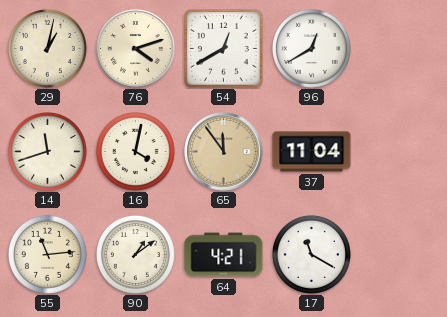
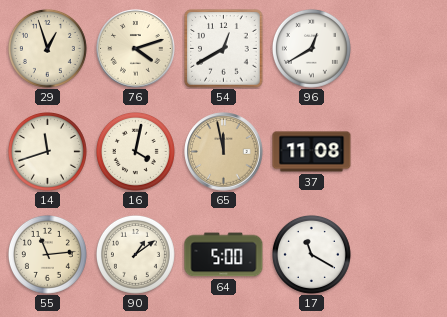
29: 1:02 -> 12:57 (47, 48)
65: 11:54 -> 11:58 (224, 152)
37: 11:04 -> 11:08 (312, 152)
64: 4:21 -> 5:00 (224, 255)
